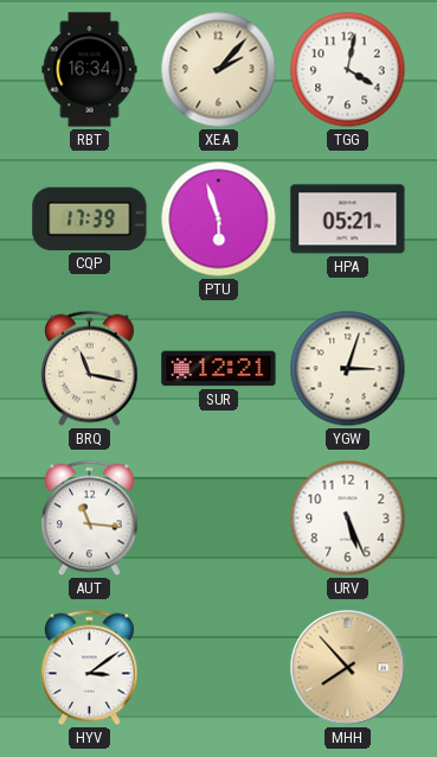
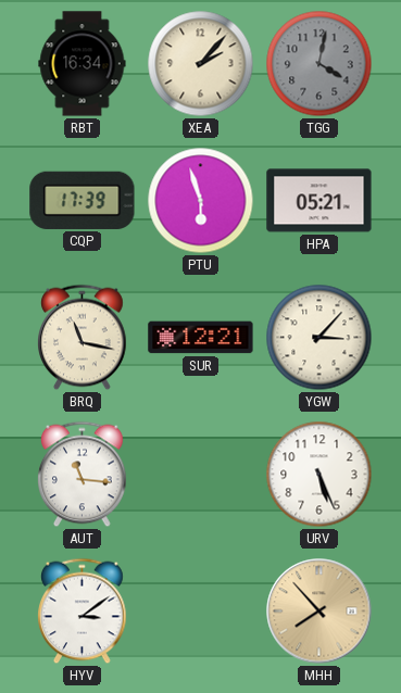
TGG dial: white -> grey (319, 64)
YGW: 3:03 -> 3:07 (319, 338)
